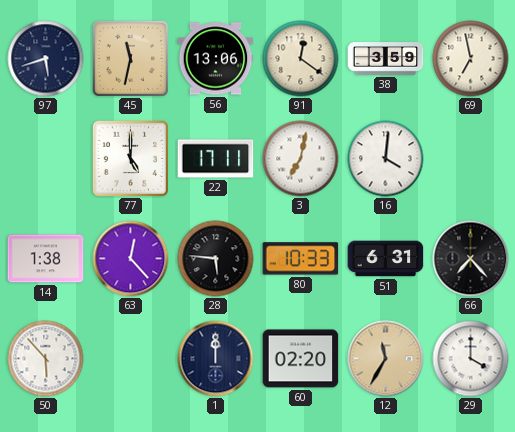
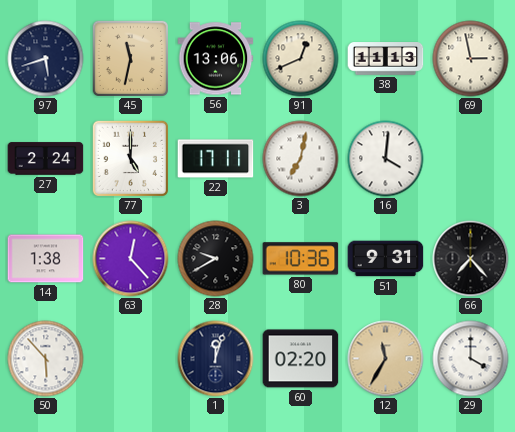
91: 12:21 -> 12:41 (301, 59)
38: 3:59 -> 11:13 (386, 59)
69: 6:58 -> 2:58 (471, 59)
27: none -> 2:24 (46, 159)
28: 5:46 -> 9:40 (216, 259)
80: 10:33 -> 10:36 (301, 259)
51: 6:31 -> 9:31 (386, 259)
1: 12:00 -> 12:03 (216, 359)
